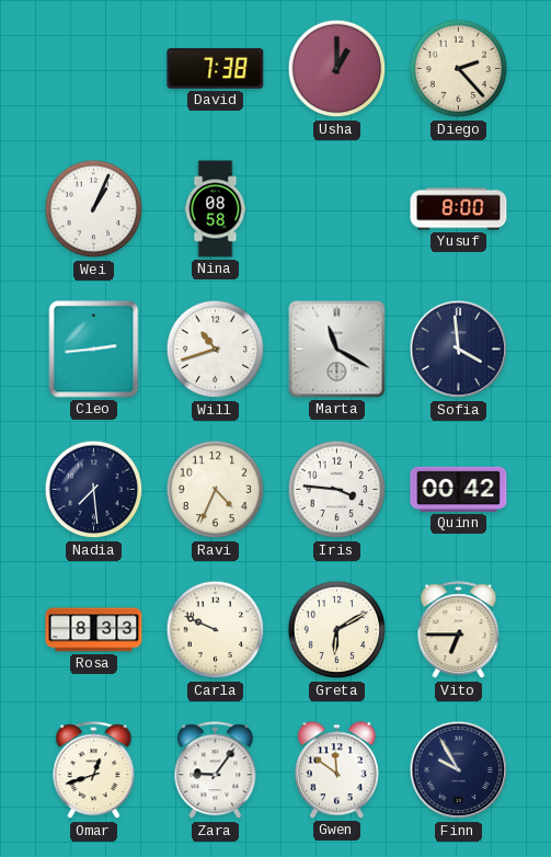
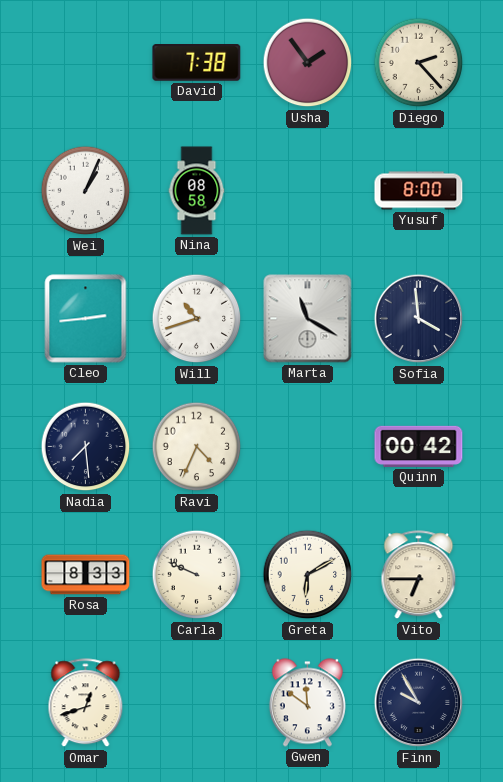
Usha: 1:00 -> 1:54 (308, 63)
Iris: 3:46 -> none (337, 490)
Zara: 9:06 -> none (216, 770)
